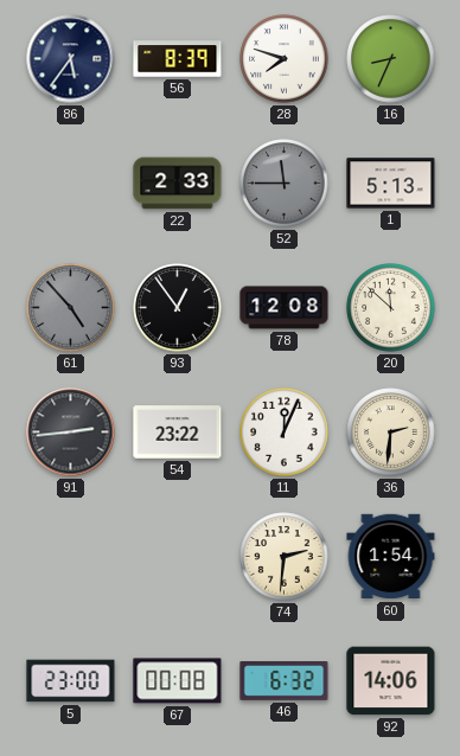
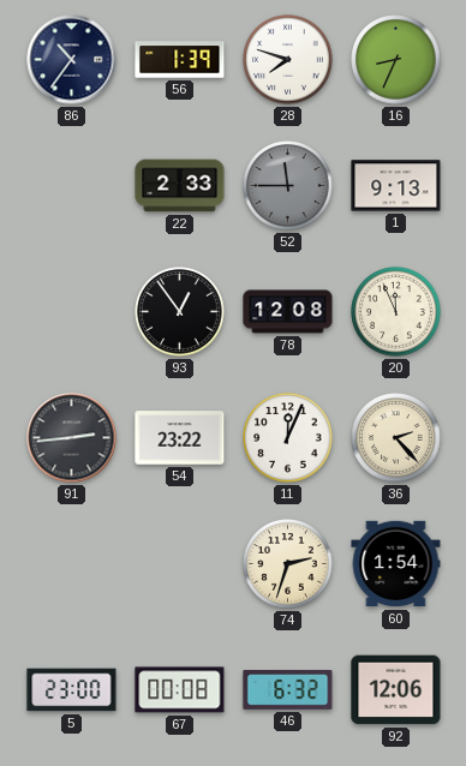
86: 5:36 -> 10:36 (72, 60)
56: 8:39 -> 1:39 (180, 60)
1: 5:13 -> 9:13 (396, 186)
61: 4:53 -> none (71, 308)
20: 11:52 -> 11:56 (396, 312)
36: 2:31 -> 2:23 (396, 438)
74: 2:31 -> 2:33 (288, 564)
92: 14:06 -> 12:06 (396, 690)
